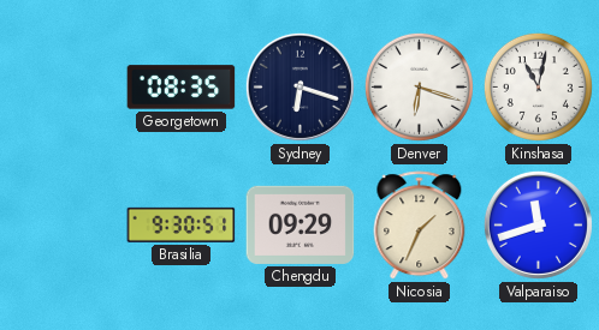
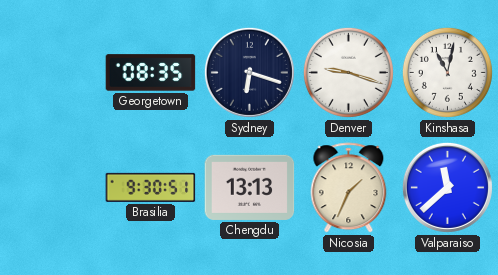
Denver: 6:18 -> 9:18 (348, 72)
Chengdu: 09:29 -> 13:13 (250, 187)
Valparaiso: 11:42 -> 11:38 (447, 187)
